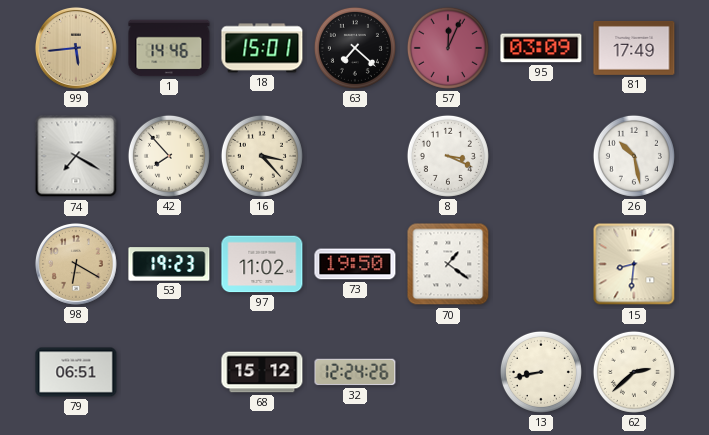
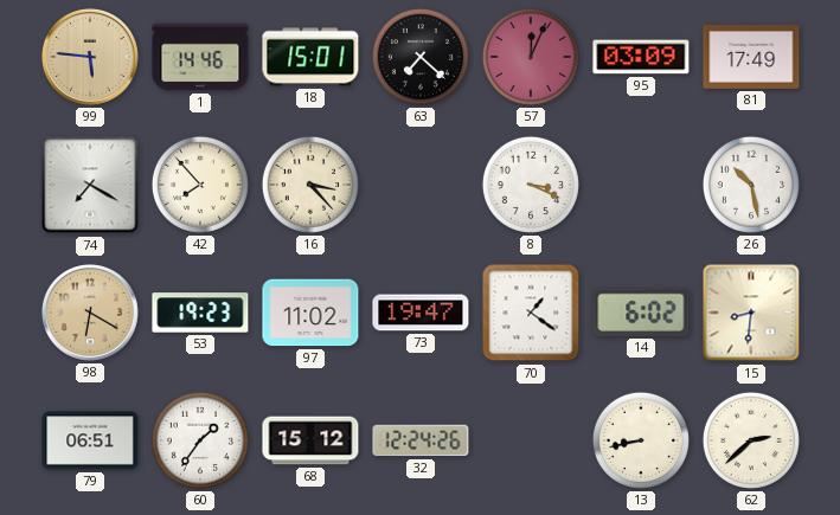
99: 5:44 -> 5:46 (90, 57)
73: 19:50 -> 19:47 (421, 313)
14: none -> 6:02 (641, 313)
60: none -> 1:36 (200, 440)
